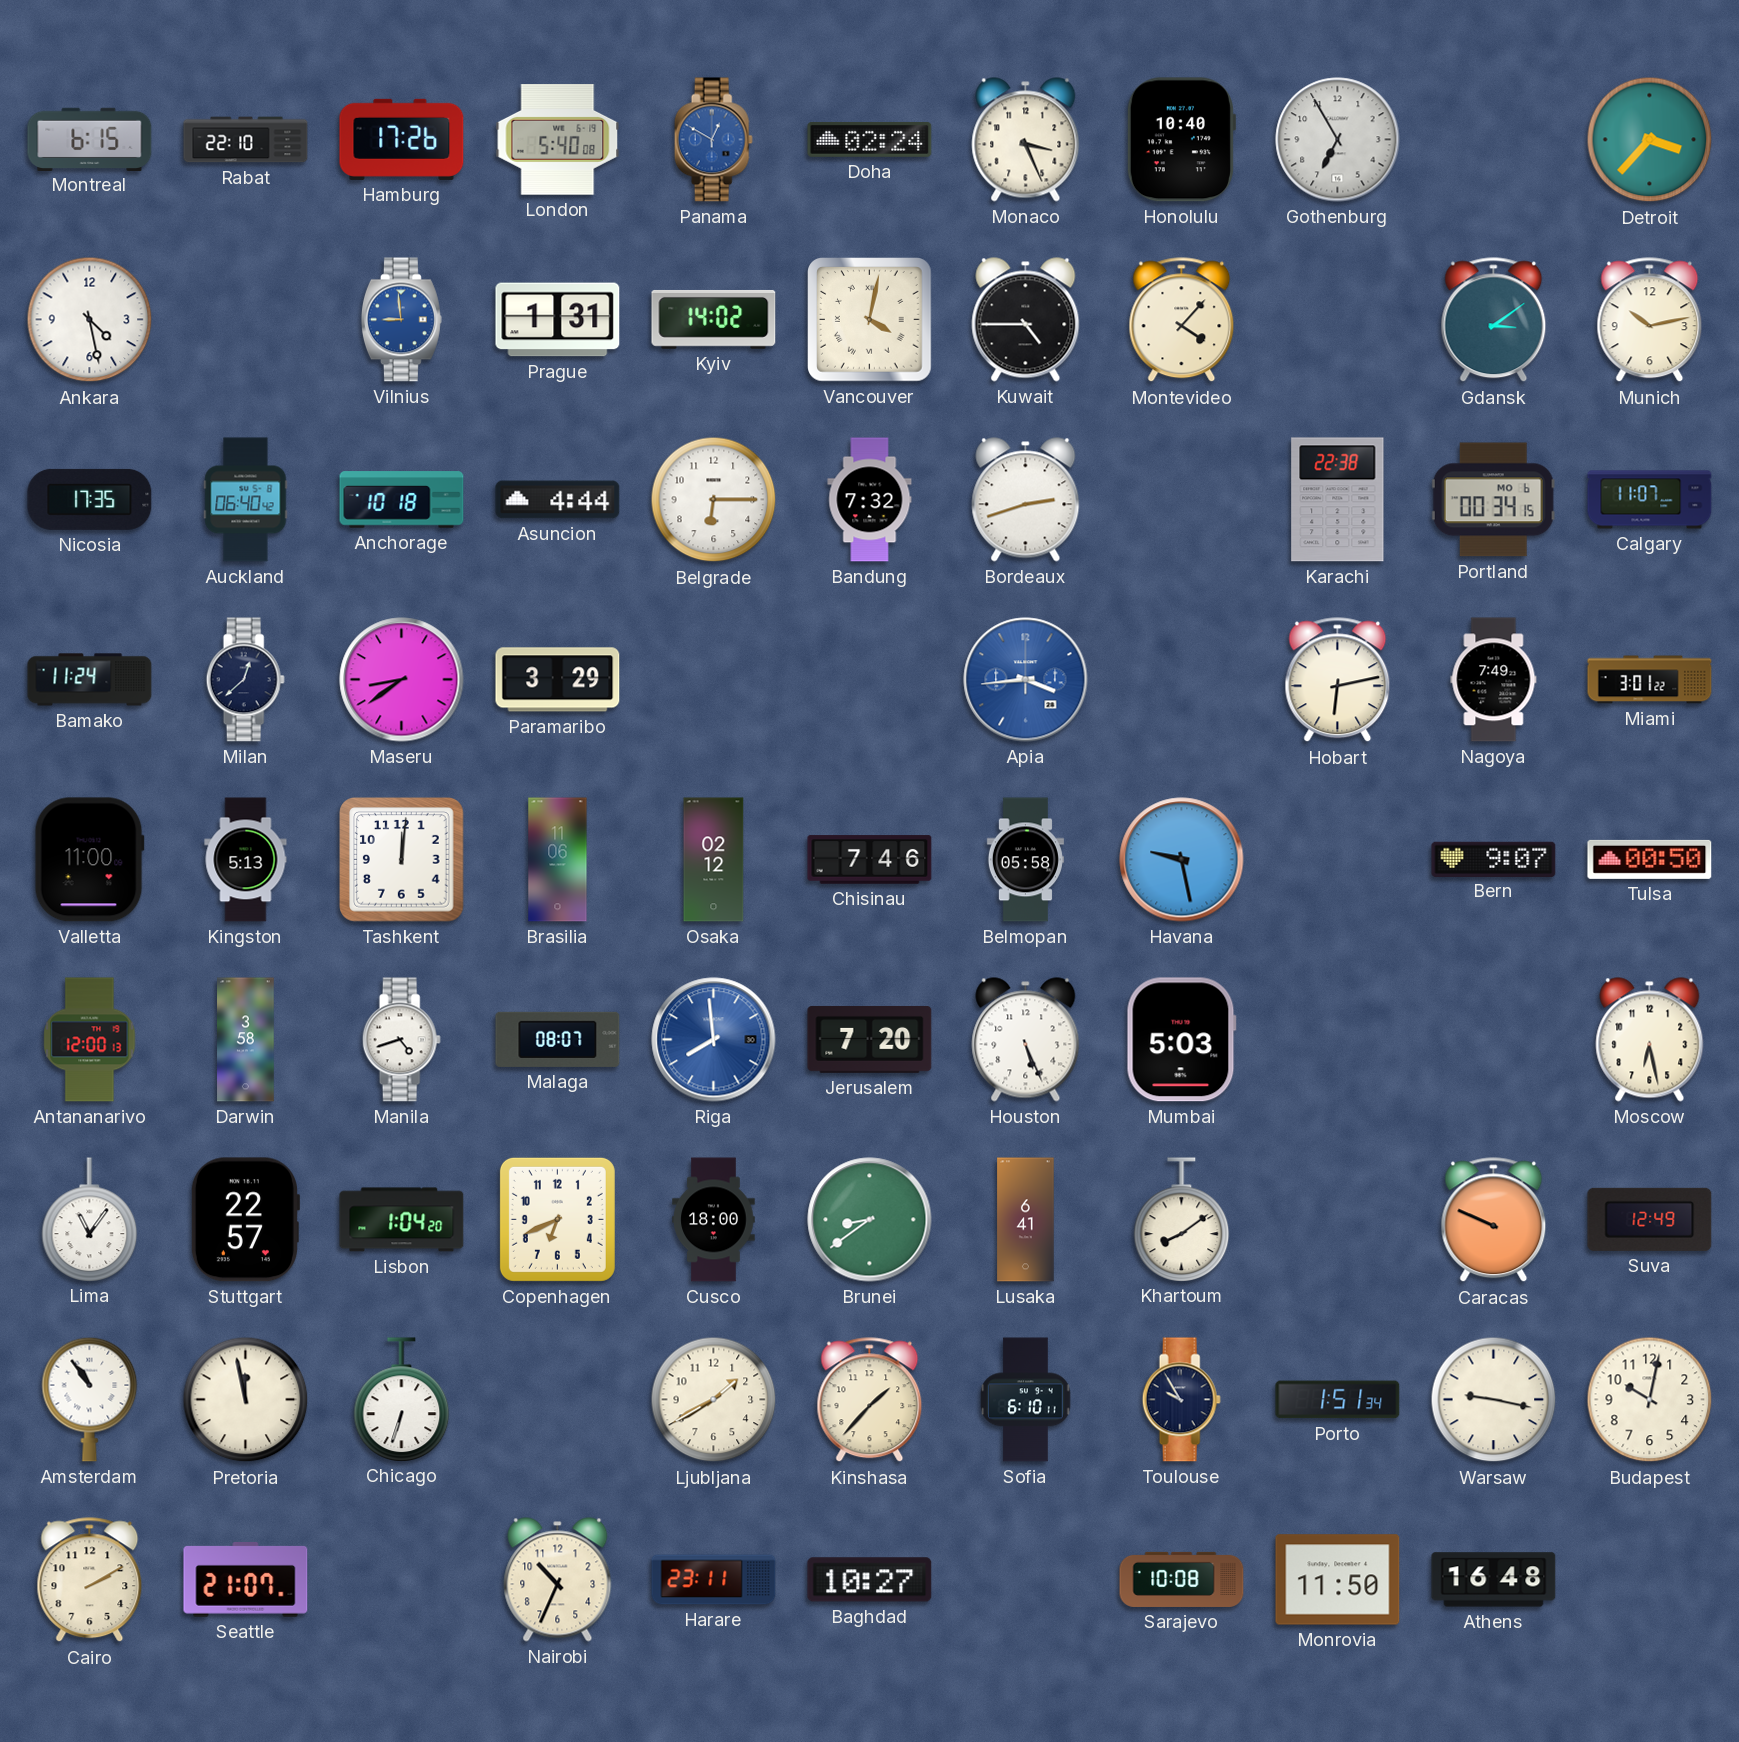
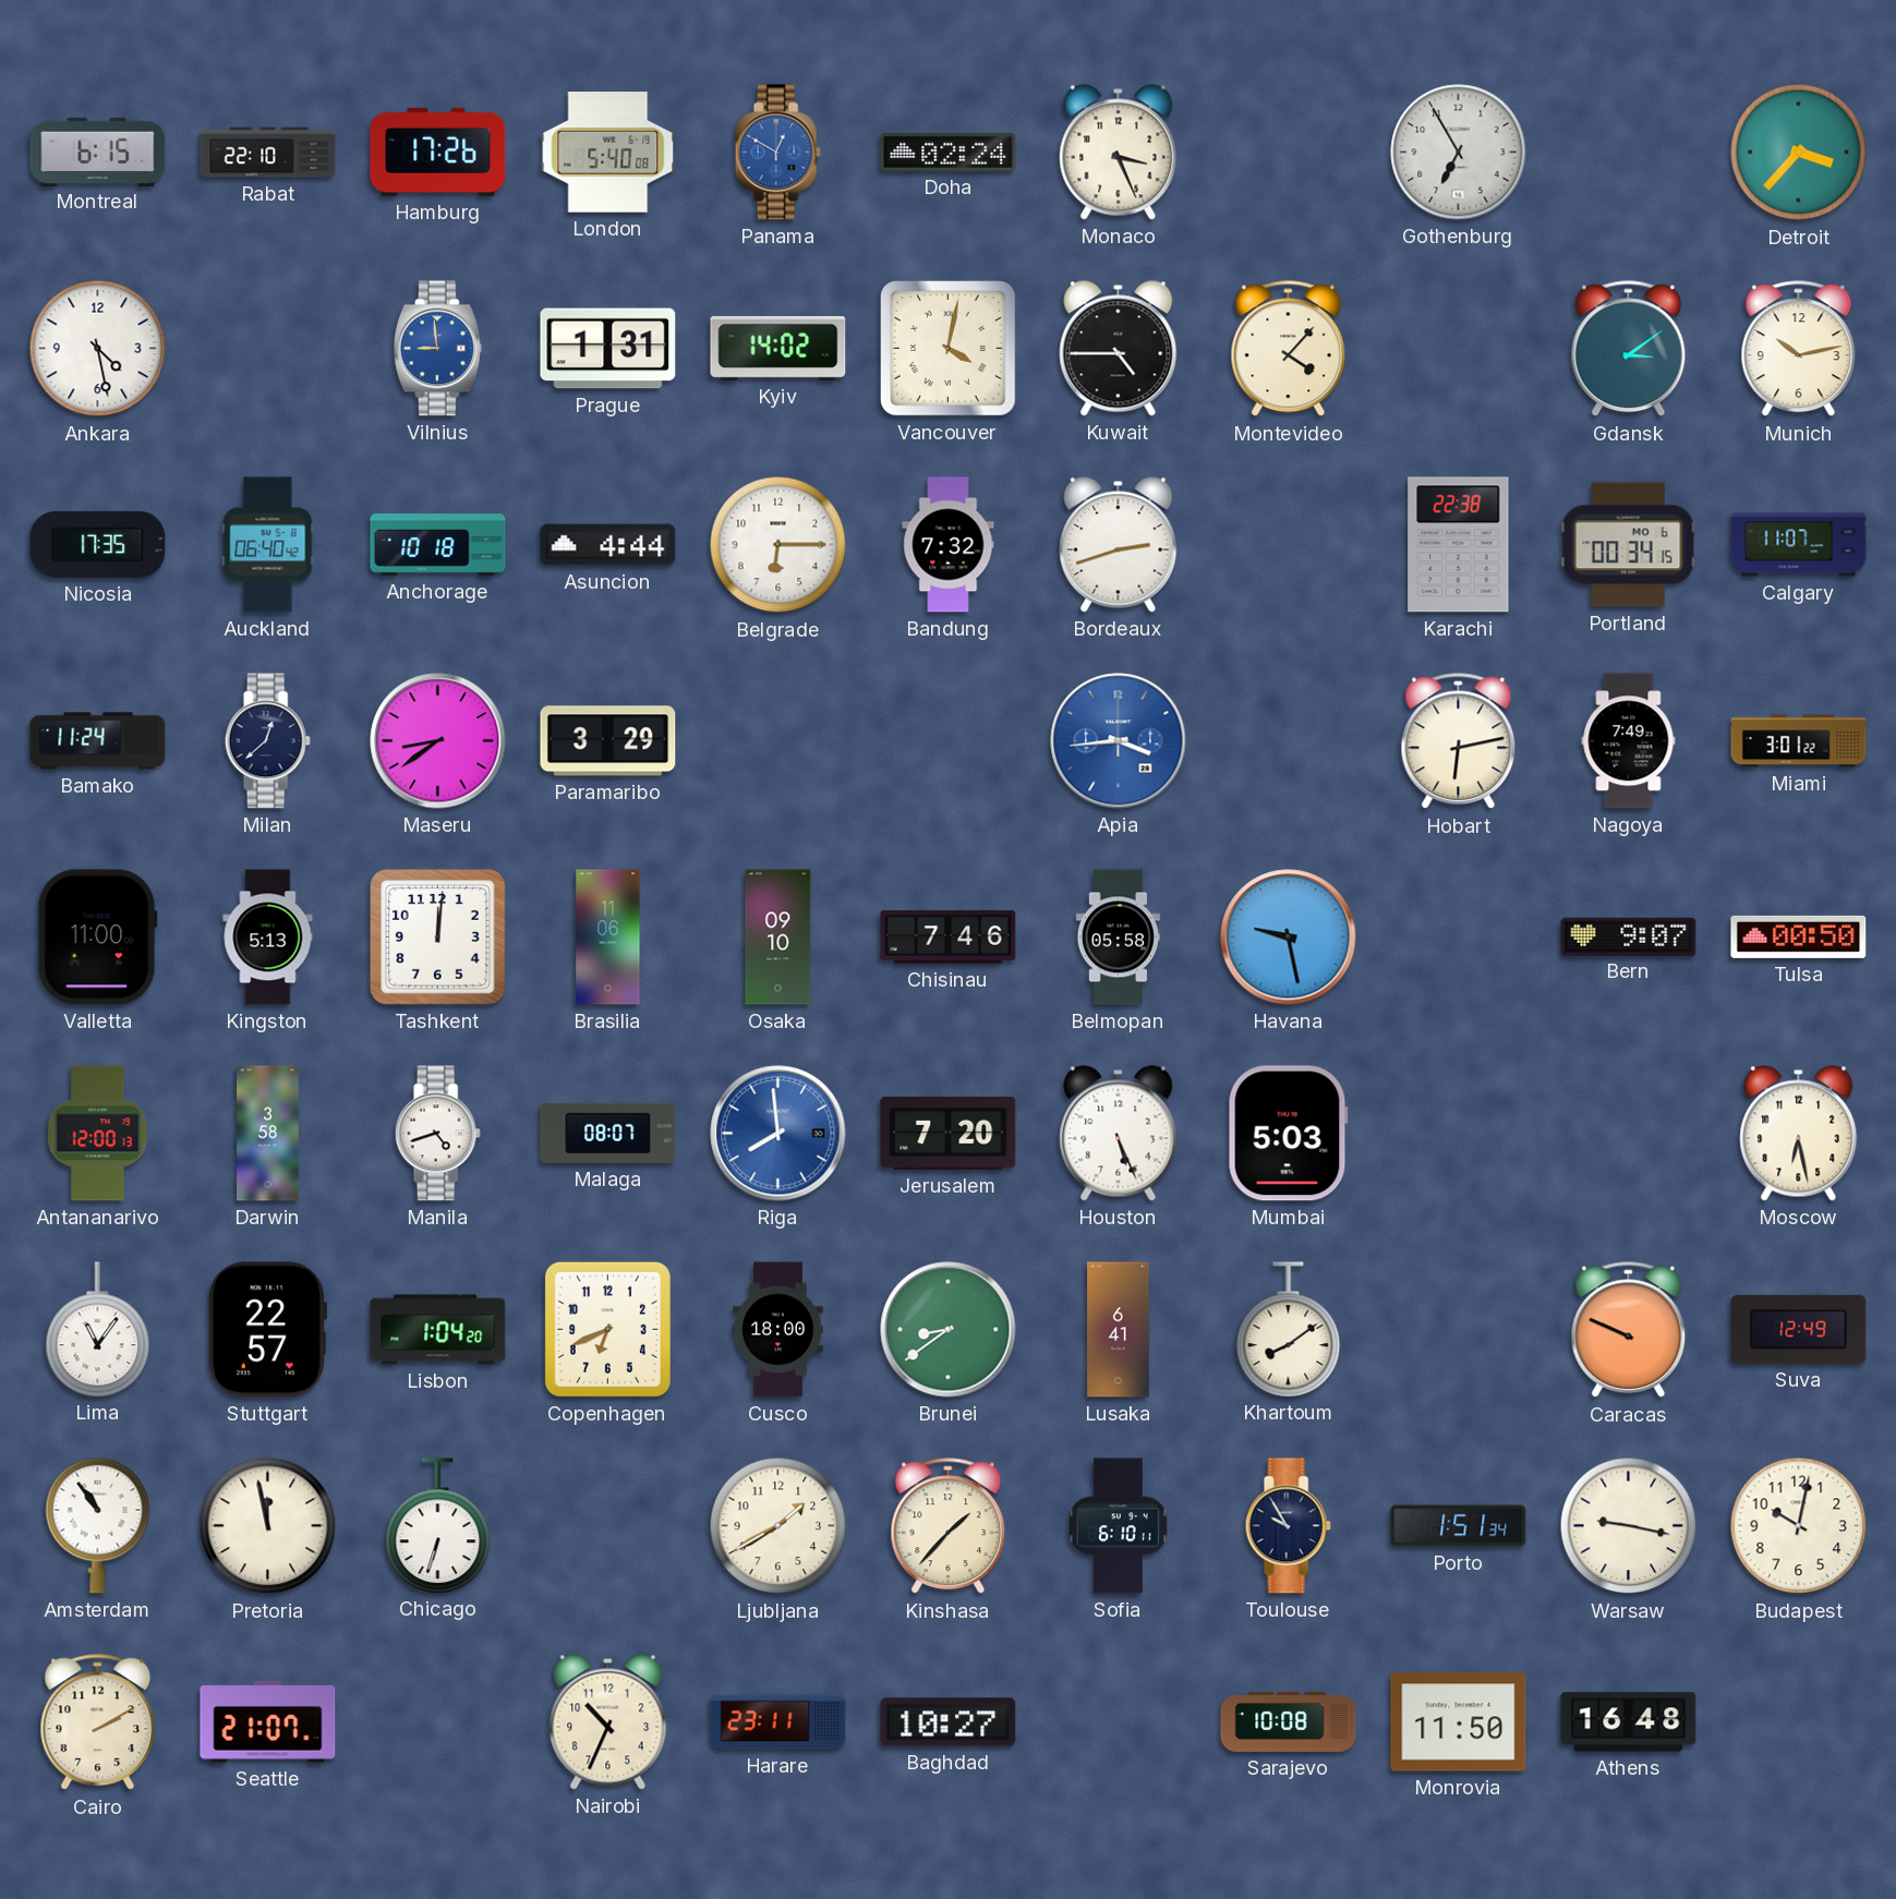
Honolulu: 10:40 -> none (1181, 140)
Osaka: 02:12 -> 09:10 (778, 938)
